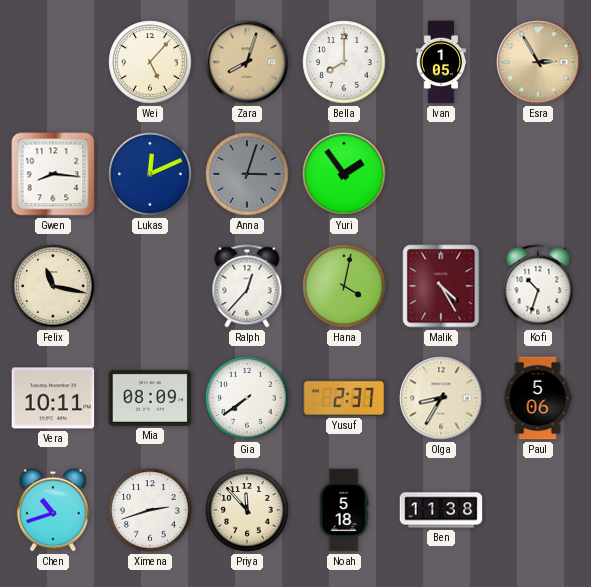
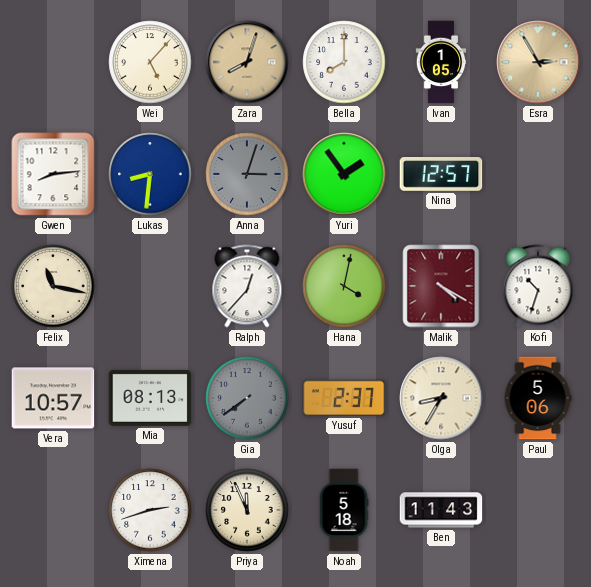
Gwen: 8:16 -> 8:14 (53, 174)
Lukas: 12:11 -> 8:31 (150, 174)
Nina: none -> 12:57 (441, 175)
Malik: 4:25 -> 4:20 (441, 286)
Vera: 10:11 -> 10:57 (53, 398)
Mia: 08:09 -> 08:13 (150, 398)
Gia dial: white -> grey (247, 398)
Chen: 10:42 -> none (53, 510)
Priya: 11:53 -> 11:56 (247, 510)
Ben: 11:38 -> 11:43 (441, 510)
